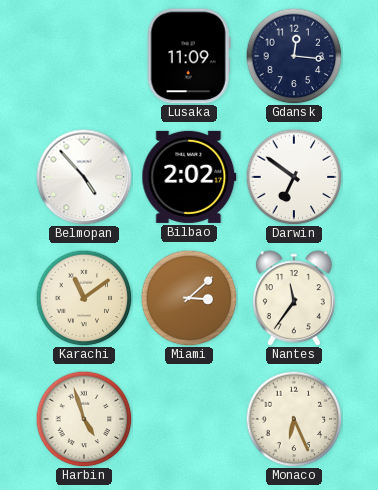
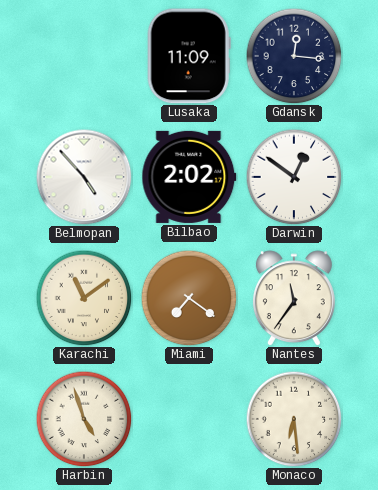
Darwin: 6:51 -> 12:51 (294, 177)
Miami: 3:08 -> 7:21 (189, 298)
Monaco: 6:26 -> 6:29 (294, 419)
